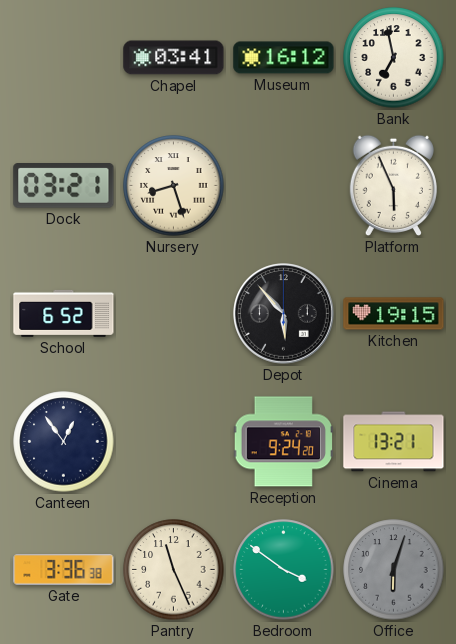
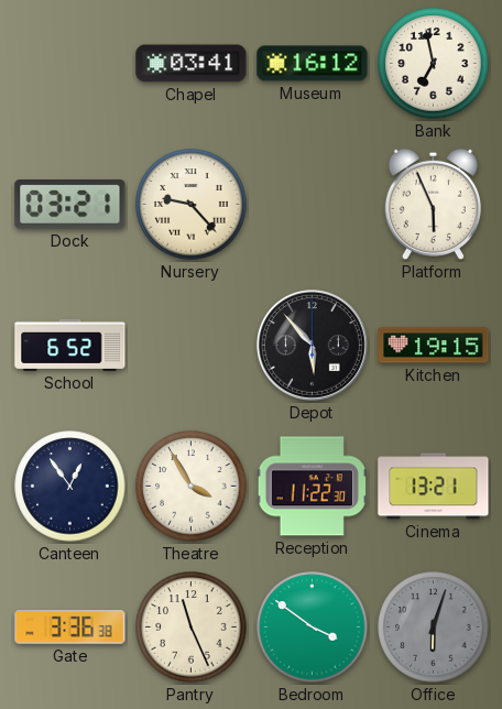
Nursery: 8:27 -> 9:23 (192, 205)
Theatre: none -> 3:55 (192, 487)
Reception: 9:24 -> 11:22 (313, 487)
